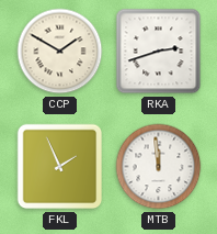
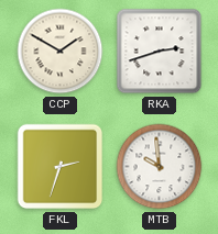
FKL: 1:56 -> 2:33 (61, 167)
MTB: 11:59 -> 9:59 (160, 167)
